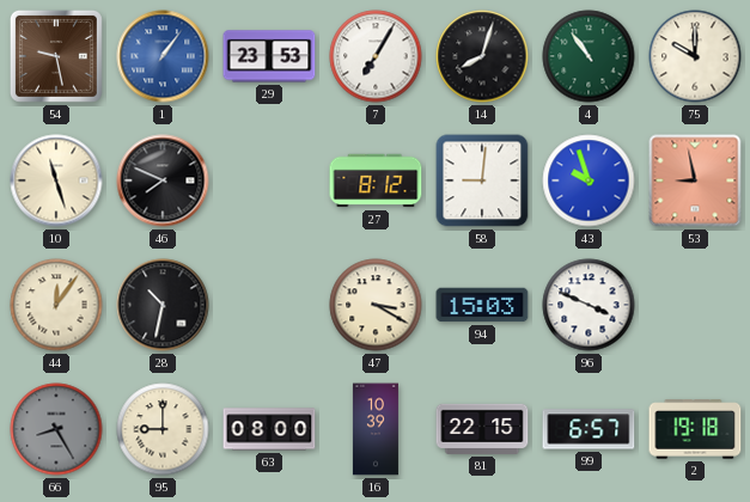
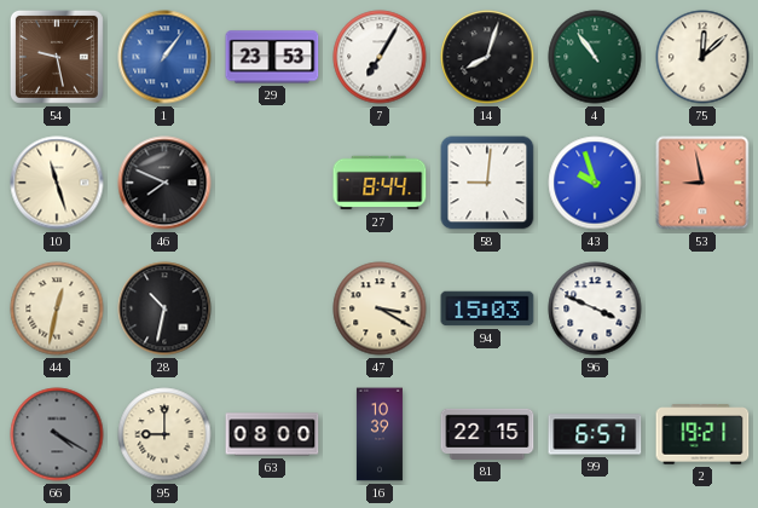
75: 10:00 -> 12:08 (702, 57)
27: 8:12 -> 8:44 (380, 183)
44: 12:06 -> 12:32 (57, 308)
66: 8:25 -> 4:20 (57, 434)
2: 19:18 -> 19:21 (702, 434)
